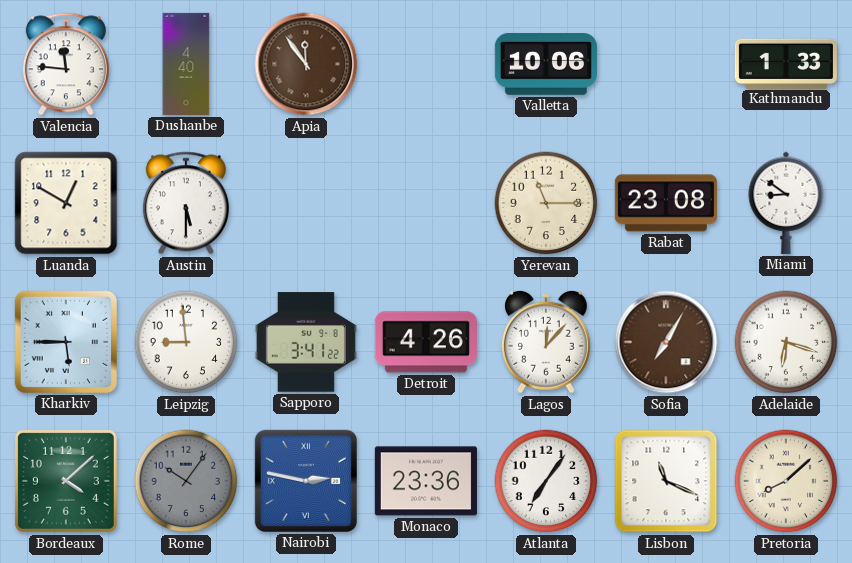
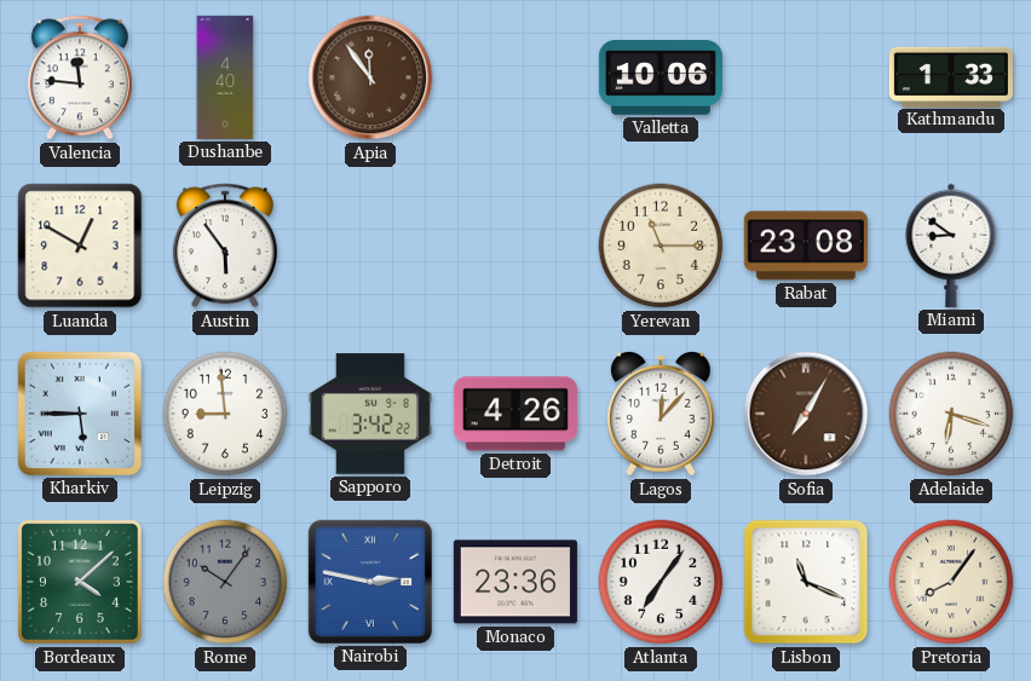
Austin: 5:30 -> 5:54 (225, 246)
Sapporo: 3:41 -> 3:42 (370, 414)
Pretoria: 8:08 -> 8:06 (951, 582)
